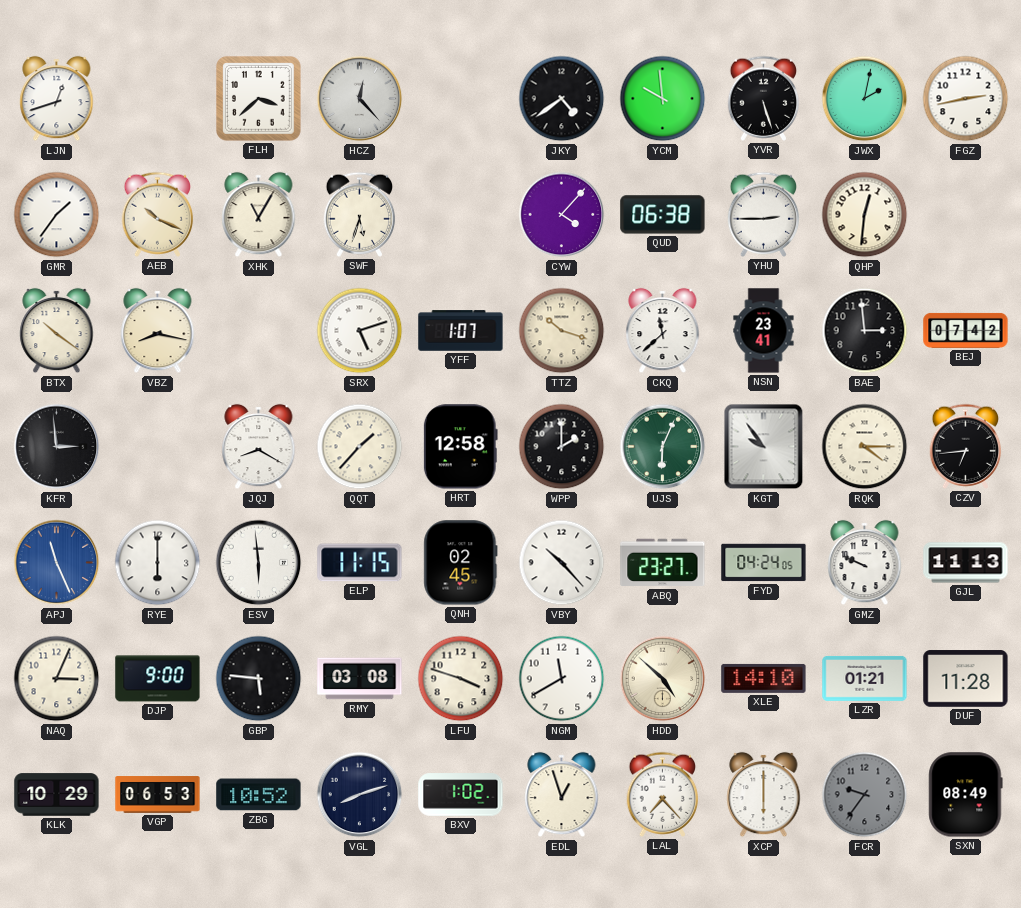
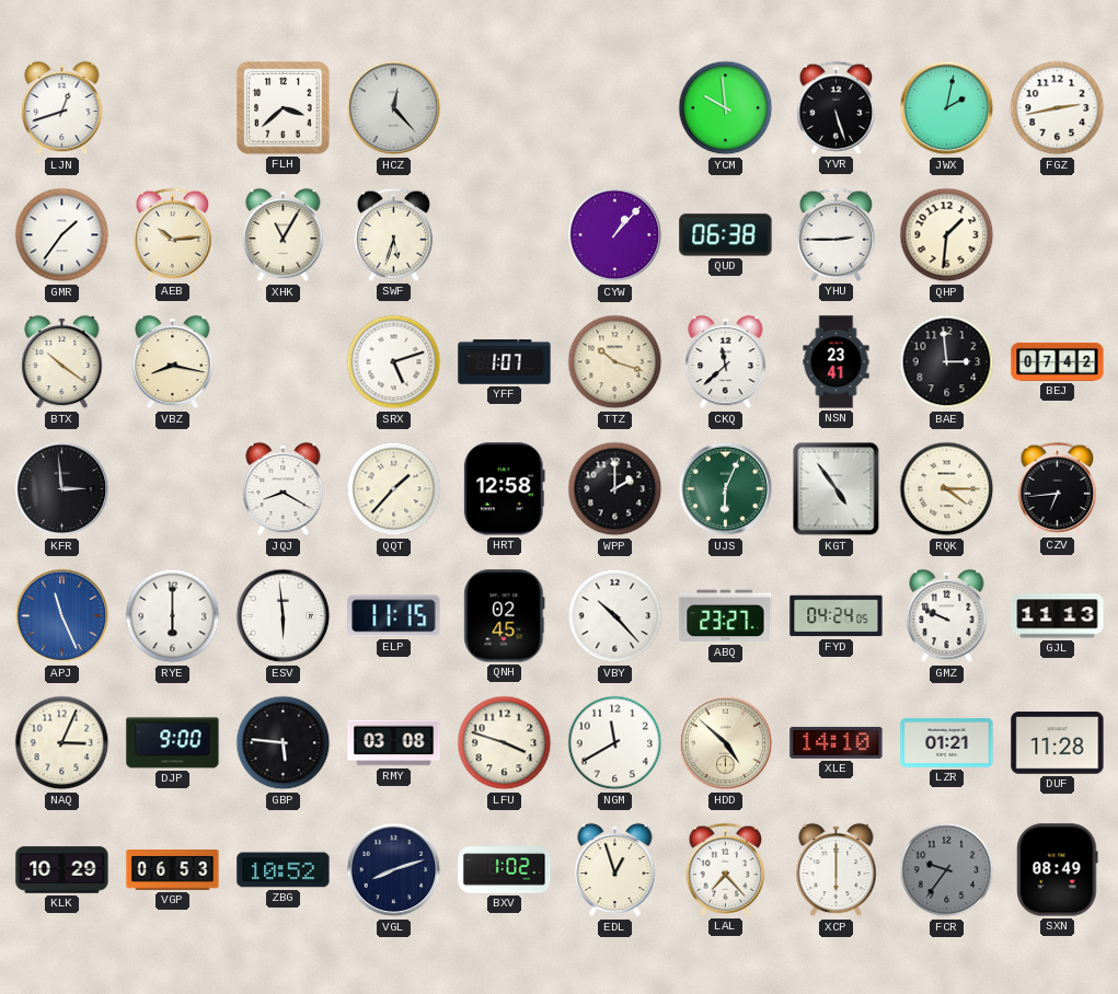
JKY: 4:39 -> none (562, 99)
AEB: 10:19 -> 10:14 (173, 234)
CYW: 4:07 -> 1:07 (615, 235)
QHP: 12:31 -> 1:31 (947, 235)
KGT: 9:54 -> 4:54 (837, 489)
